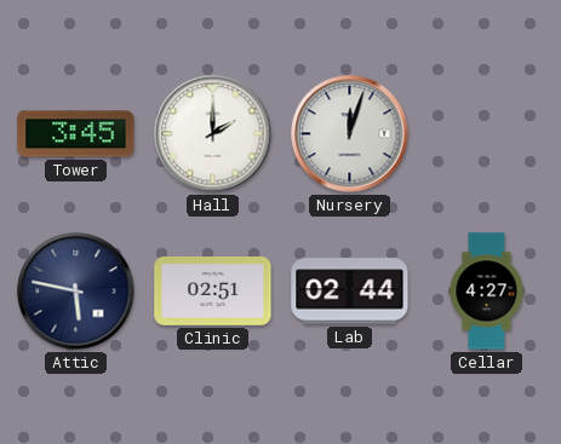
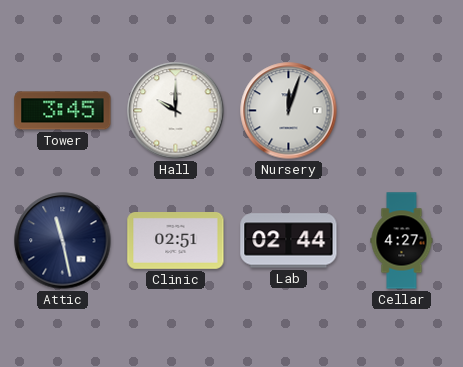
Hall: 2:00 -> 10:00 (176, 111)
Attic: 5:47 -> 11:28 (63, 241)
